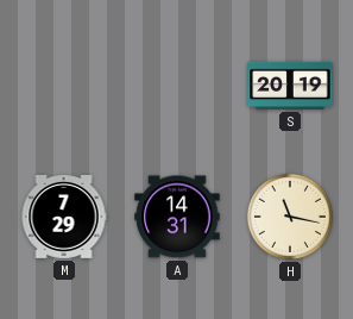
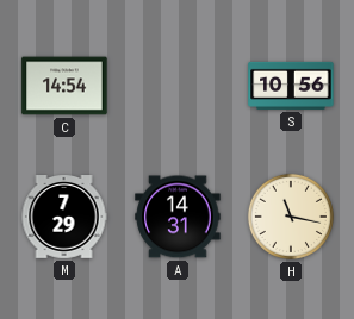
C: none -> 14:54 (64, 86)
S: 20:19 -> 10:56 (291, 86)
